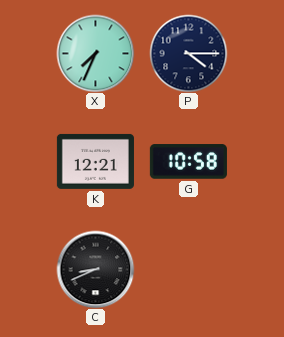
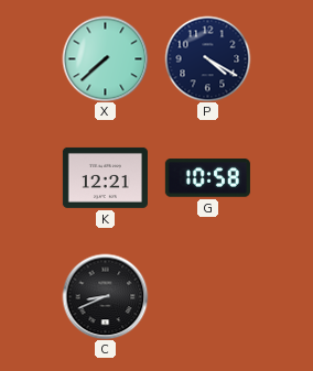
X: 7:34 -> 7:38 (105, 58)
P: 4:15 -> 4:20 (207, 58)
